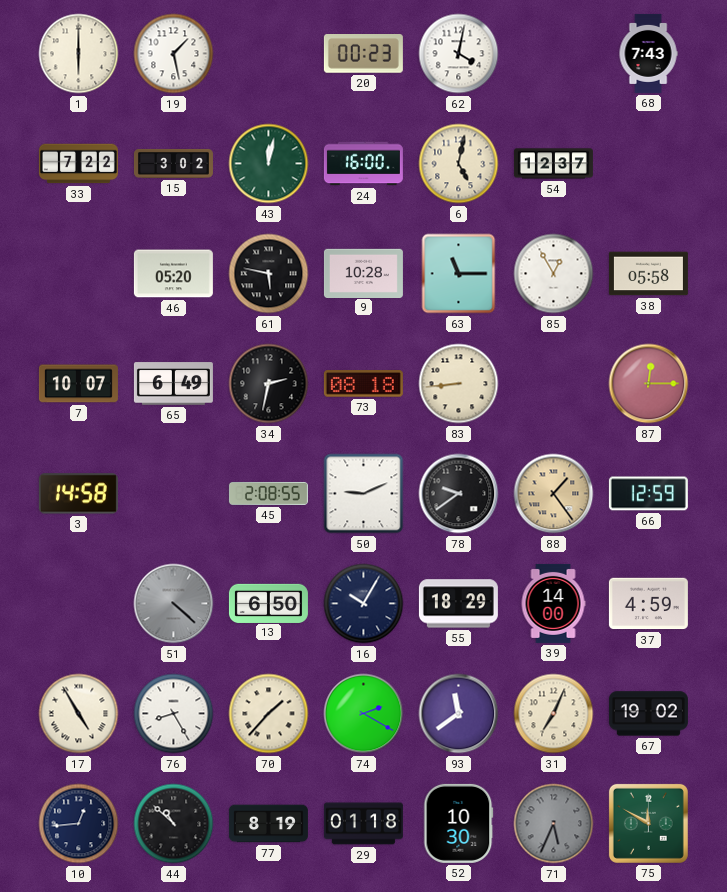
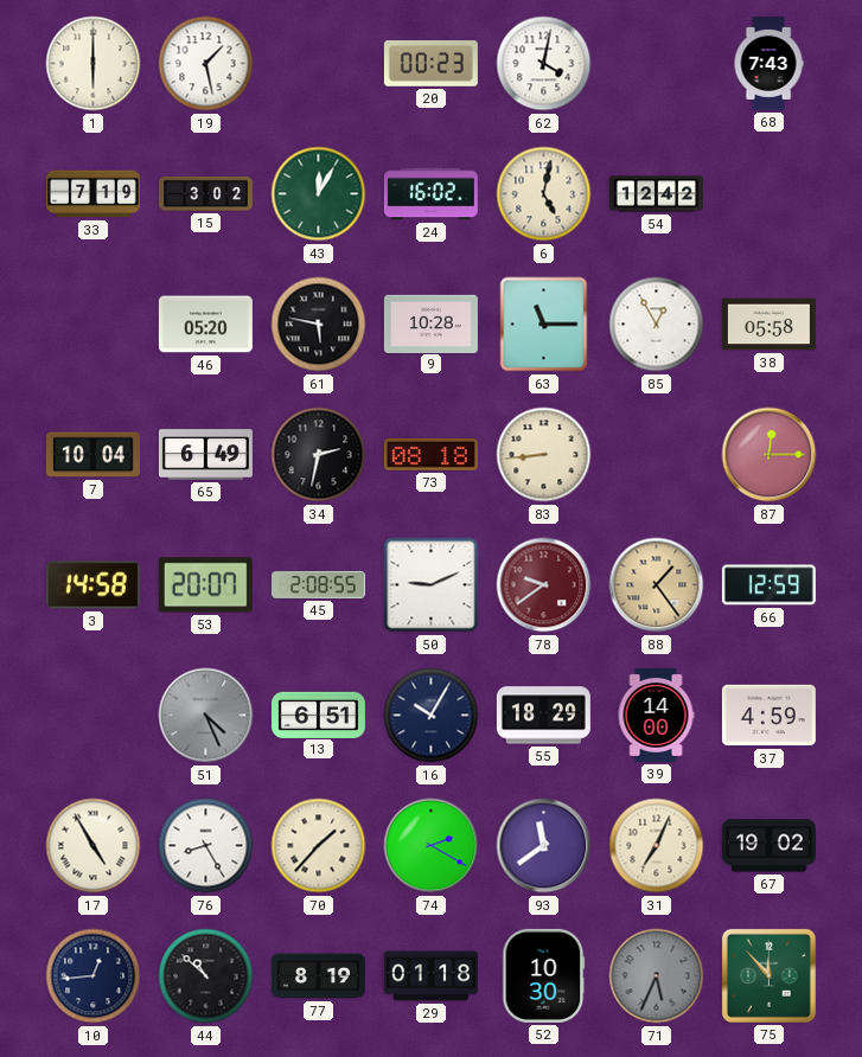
33: 7:22 -> 7:19 (92, 194)
43: 12:02 -> 12:05 (319, 194)
24: 16:00 -> 16:02 (430, 194)
54: 12:37 -> 12:42 (656, 194)
7: 10:07 -> 10:04 (92, 455)
53: none -> 20:07 (205, 585)
78 dial: black -> burgundy (544, 585)
51: 4:22 -> 4:26 (206, 716)
13: 6:50 -> 6:51 (318, 715)
75: 11:50 -> 11:53 (768, 975)
